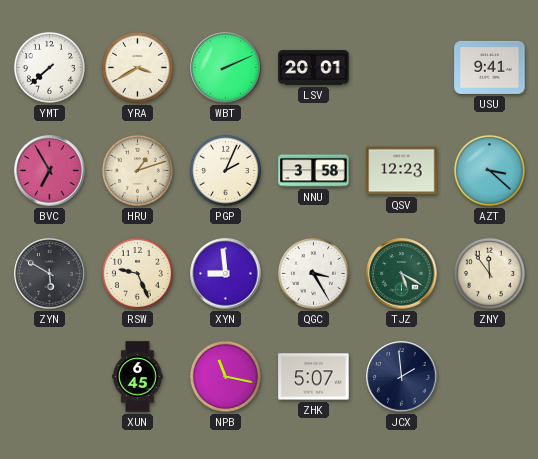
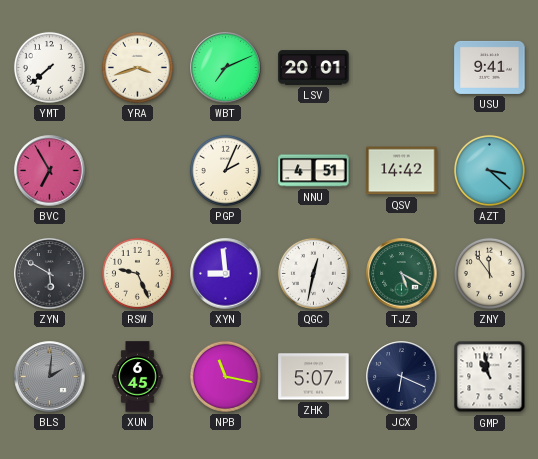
YRA: 3:40 -> 3:42 (137, 67)
WBT: 2:11 -> 7:11 (226, 68)
HRU: 1:12 -> none (137, 170)
NNU: 3:58 -> 4:51 (314, 171)
QSV: 12:23 -> 14:42 (402, 171)
QGC: 3:25 -> 12:32 (313, 273)
BLS: none -> 2:01 (50, 377)
JCX: 1:59 -> 6:19 (402, 377)
GMP: none -> 10:58 (490, 377)
